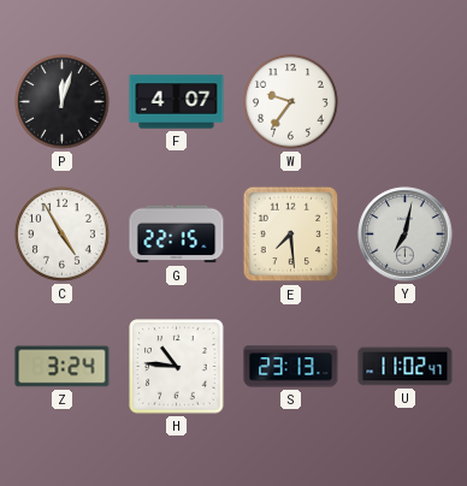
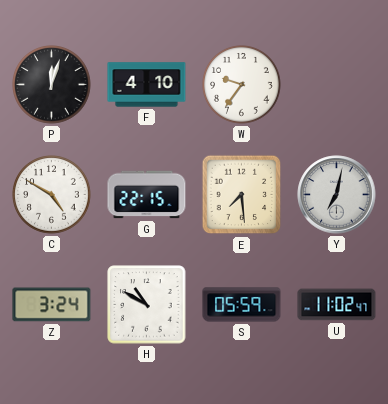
F: 4:07 -> 4:10 (147, 85)
C: 4:55 -> 4:50 (52, 195)
H: 10:46 -> 10:50 (147, 305)
S: 23:13 -> 05:59 (242, 305)
